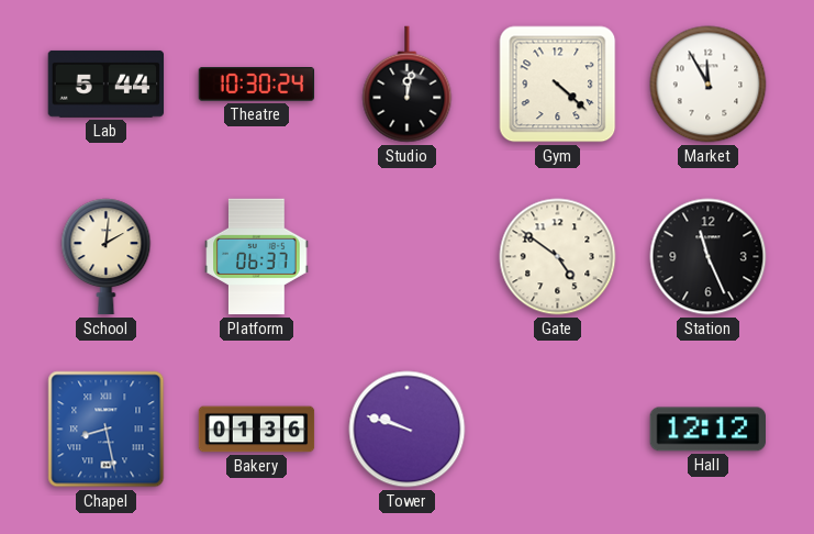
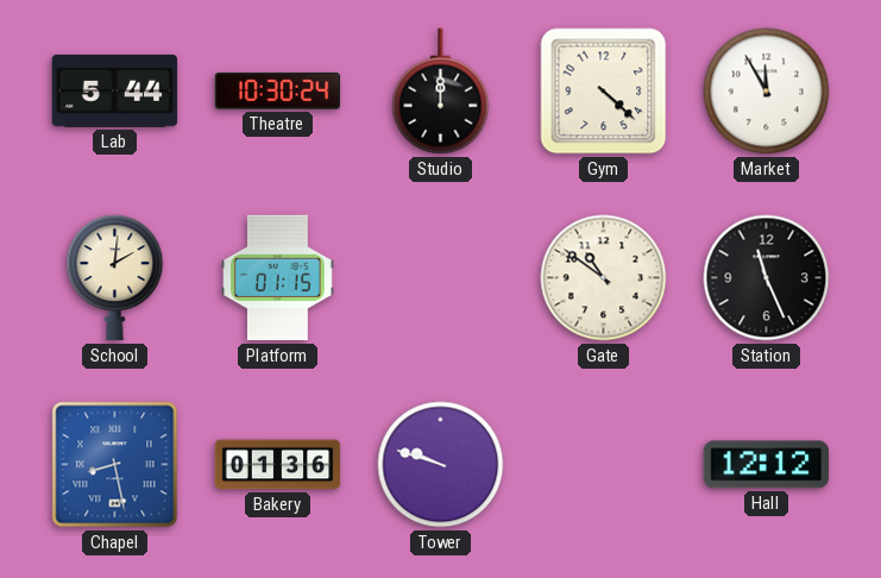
Studio: 12:02 -> 12:00 (441, 92)
Platform: 06:37 -> 01:15 (278, 278)
Gate: 4:51 -> 10:51 (604, 278)
